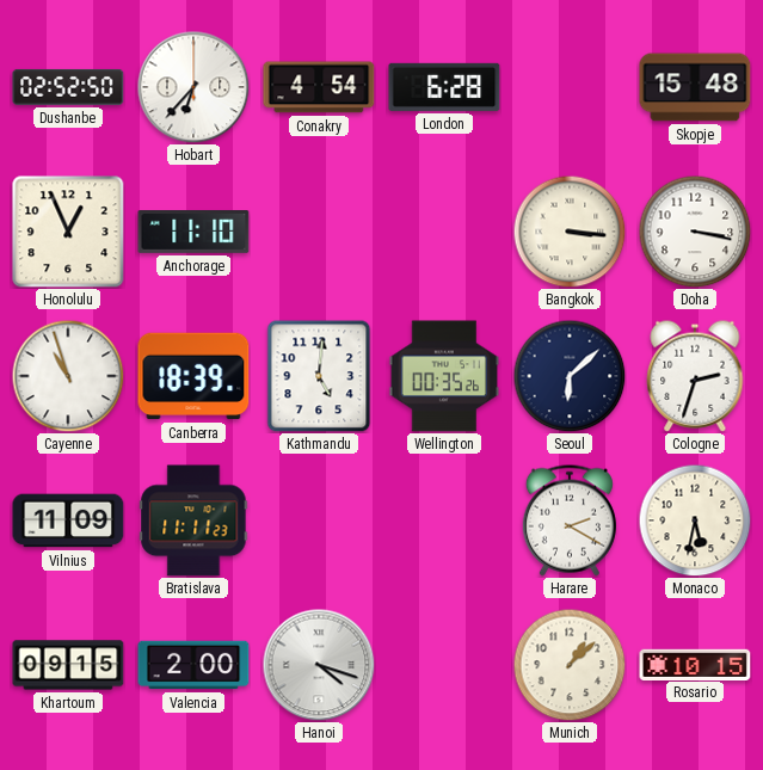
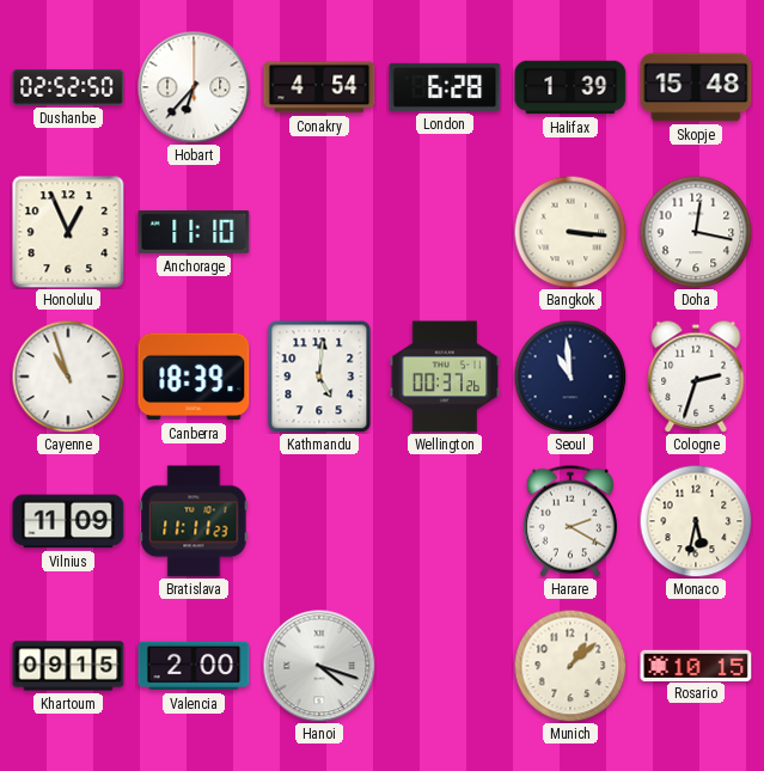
Halifax: none -> 1:39 (570, 87)
Doha: 3:17 -> 12:17 (696, 232)
Wellington: 00:35 -> 00:37 (445, 377)
Seoul: 6:08 -> 10:59 (570, 377)
